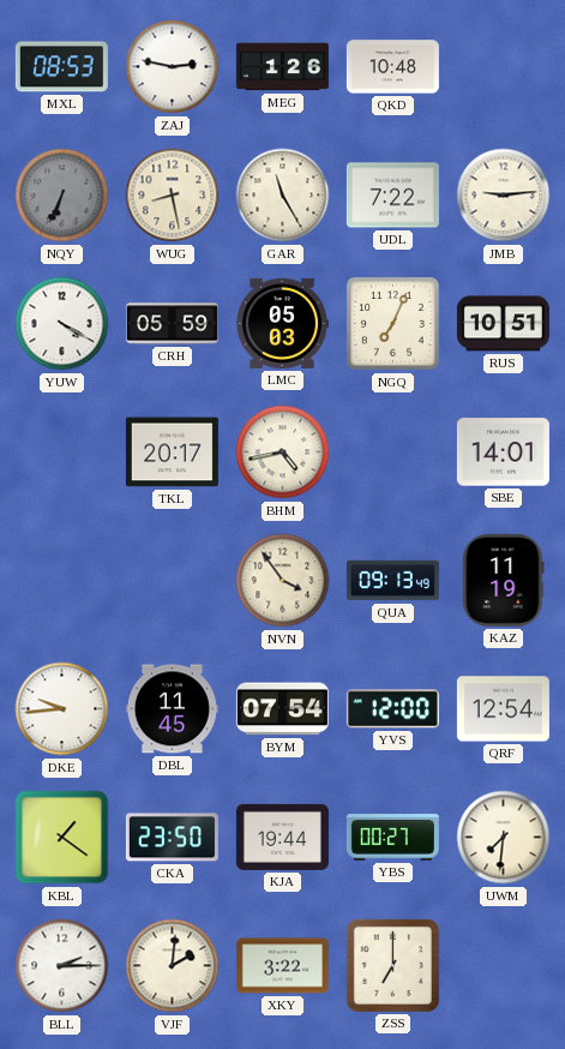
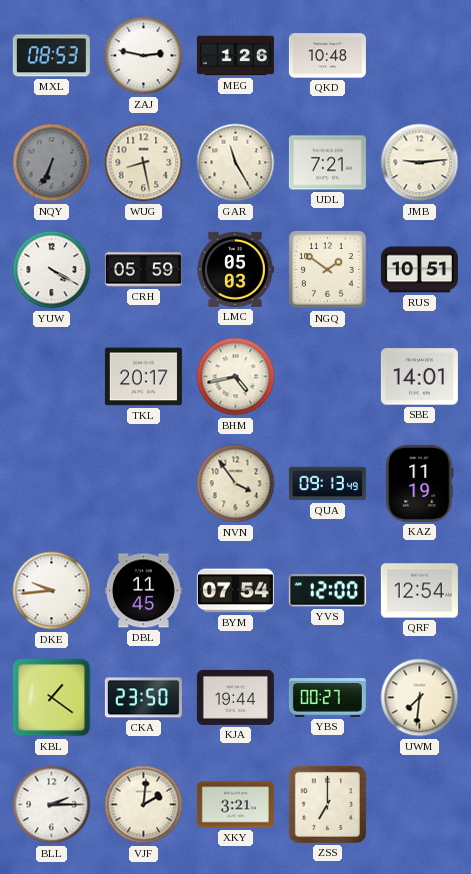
UDL: 7:22 -> 7:21 (327, 163)
NGQ: 7:04 -> 1:51 (328, 270)
XKY: 3:22 -> 3:21 (235, 805)
